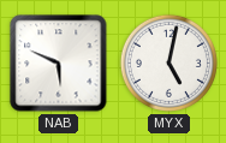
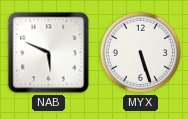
MYX: 5:02 -> 5:27 (140, 52)
